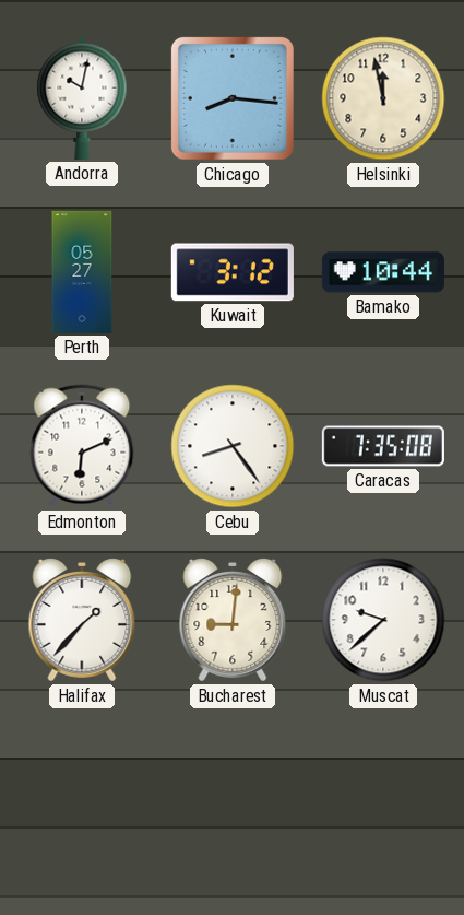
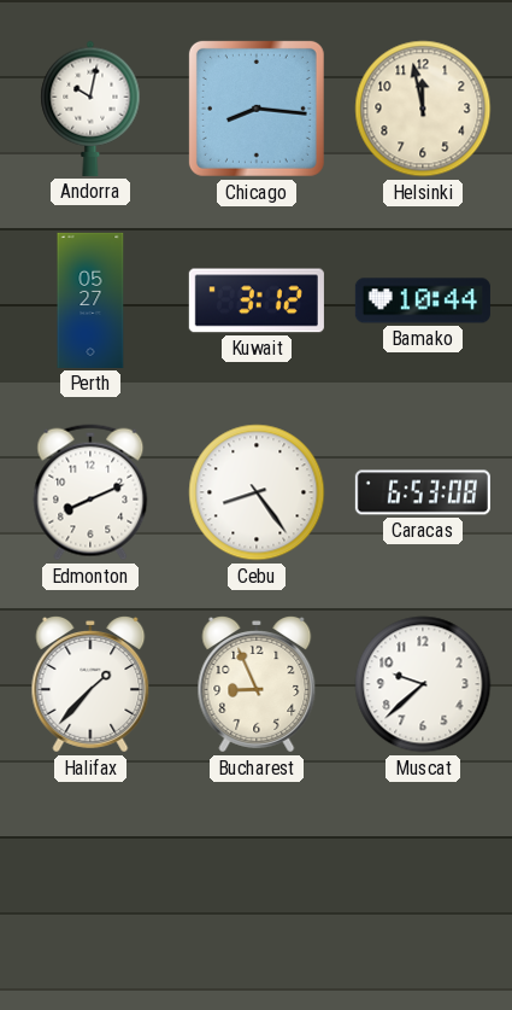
Edmonton: 6:11 -> 8:11 (90, 492)
Caracas: 7:35 -> 6:53 (423, 492)
Bucharest: 9:01 -> 8:56 (257, 685)
